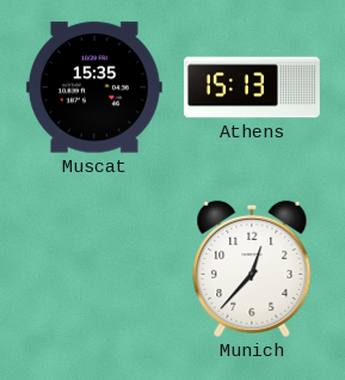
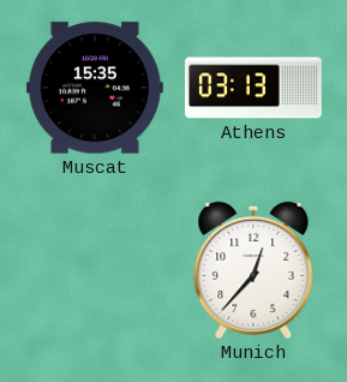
Athens: 15:13 -> 03:13 (253, 88)
